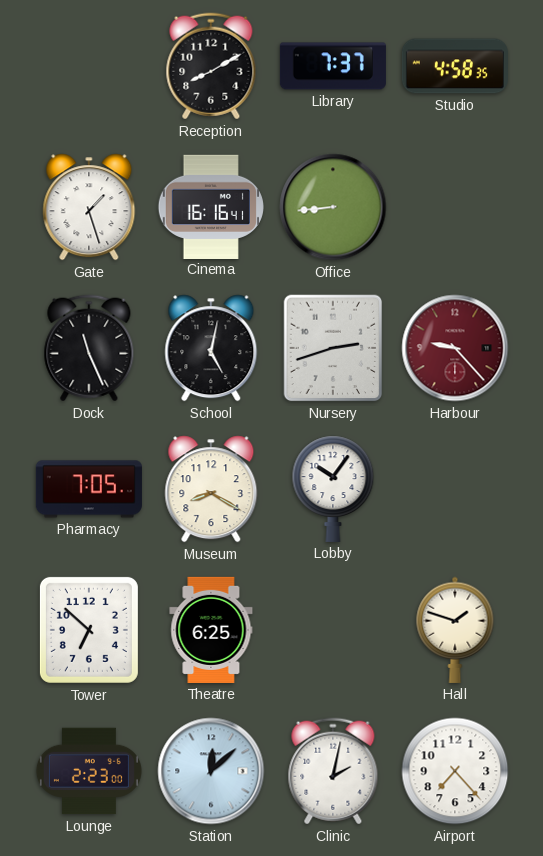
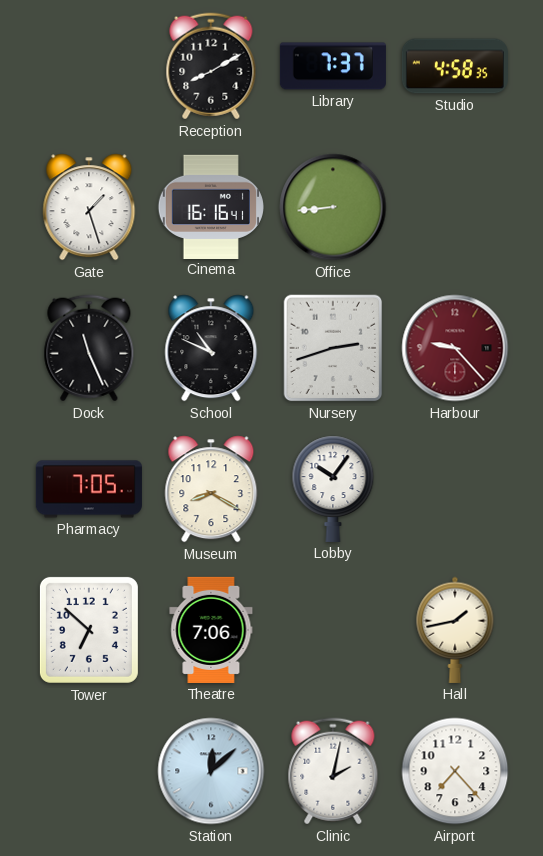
School: 5:02 -> 10:49 (211, 348)
Theatre: 6:25 -> 7:06 (211, 630)
Hall: 1:48 -> 1:43 (455, 630)
Lounge: 2:23 -> none (89, 771)
